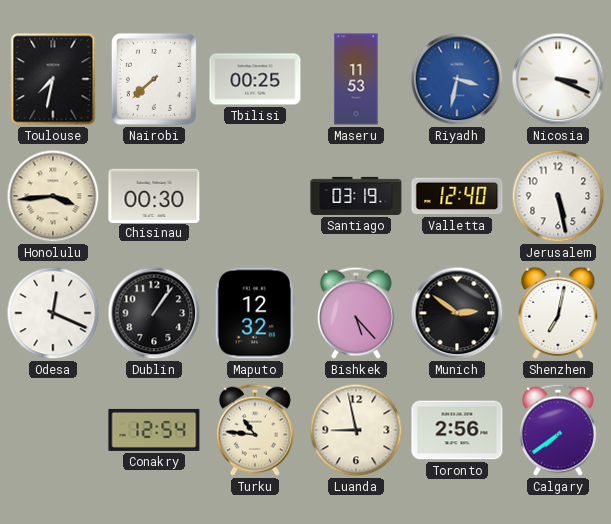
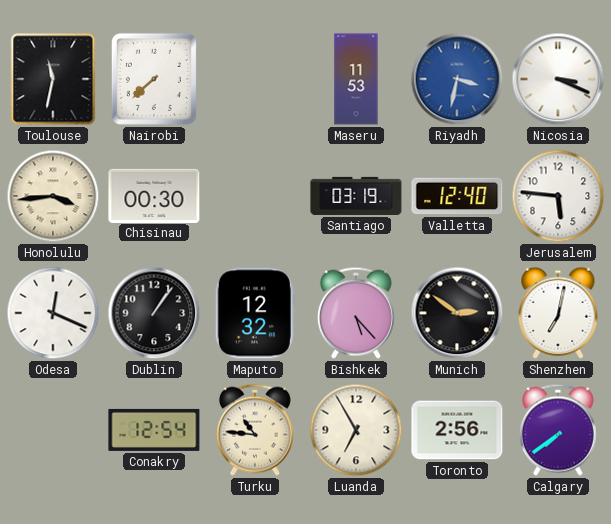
Toulouse: 7:32 -> 11:32 (53, 79)
Tbilisi: 00:25 -> none (255, 79)
Jerusalem: 5:28 -> 5:46 (558, 196)
Luanda: 8:58 -> 6:55 (356, 430)
